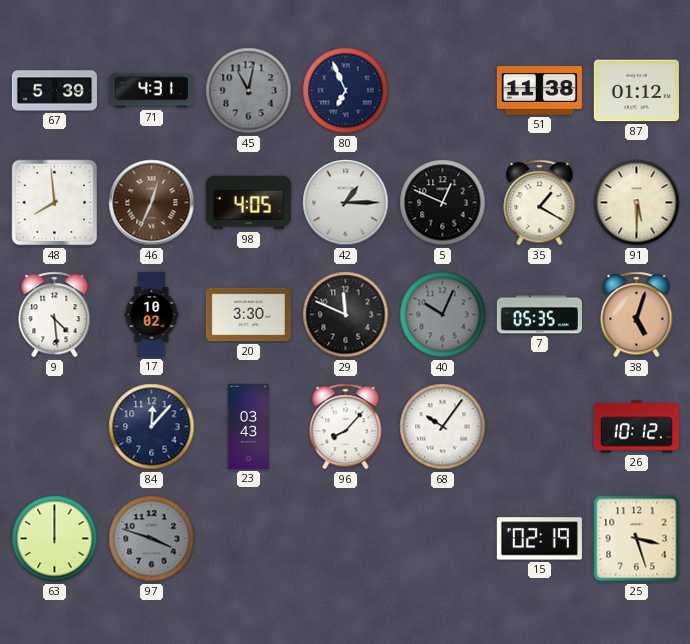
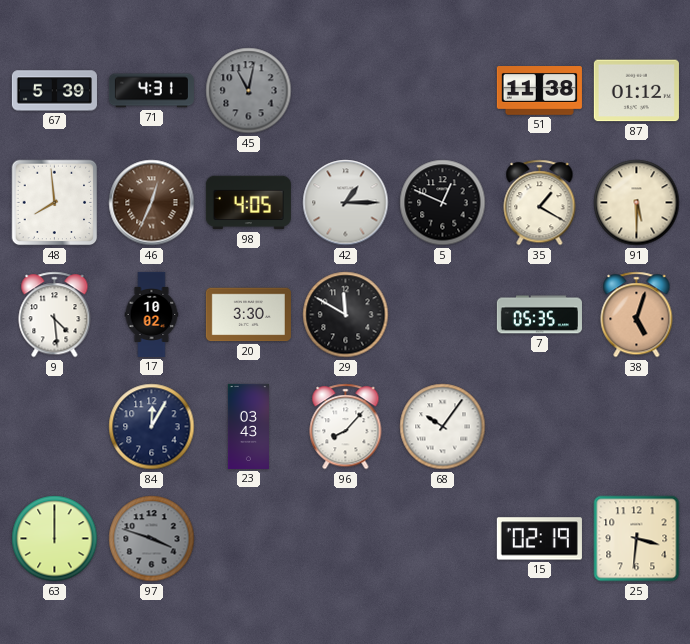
80: 6:56 -> none (346, 91)
29: 11:49 -> 11:50 (346, 315)
40: 10:04 -> none (443, 315)
84: 12:07 -> 12:05 (152, 427)
26: 10:12 -> none (636, 427)
25: 3:27 -> 3:31 (637, 539)
